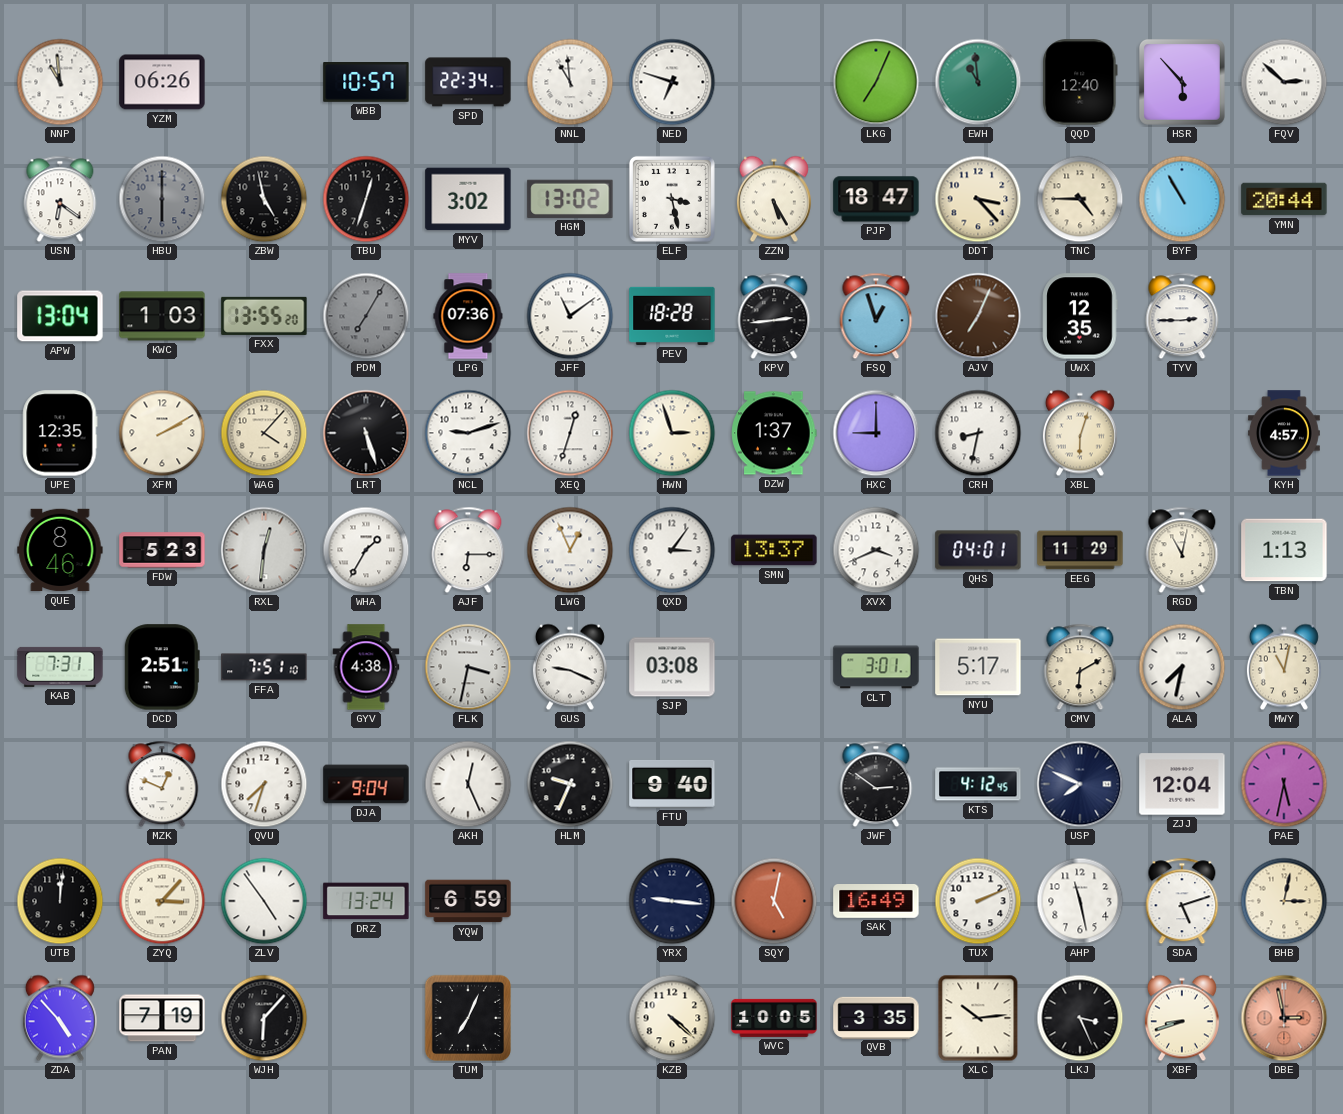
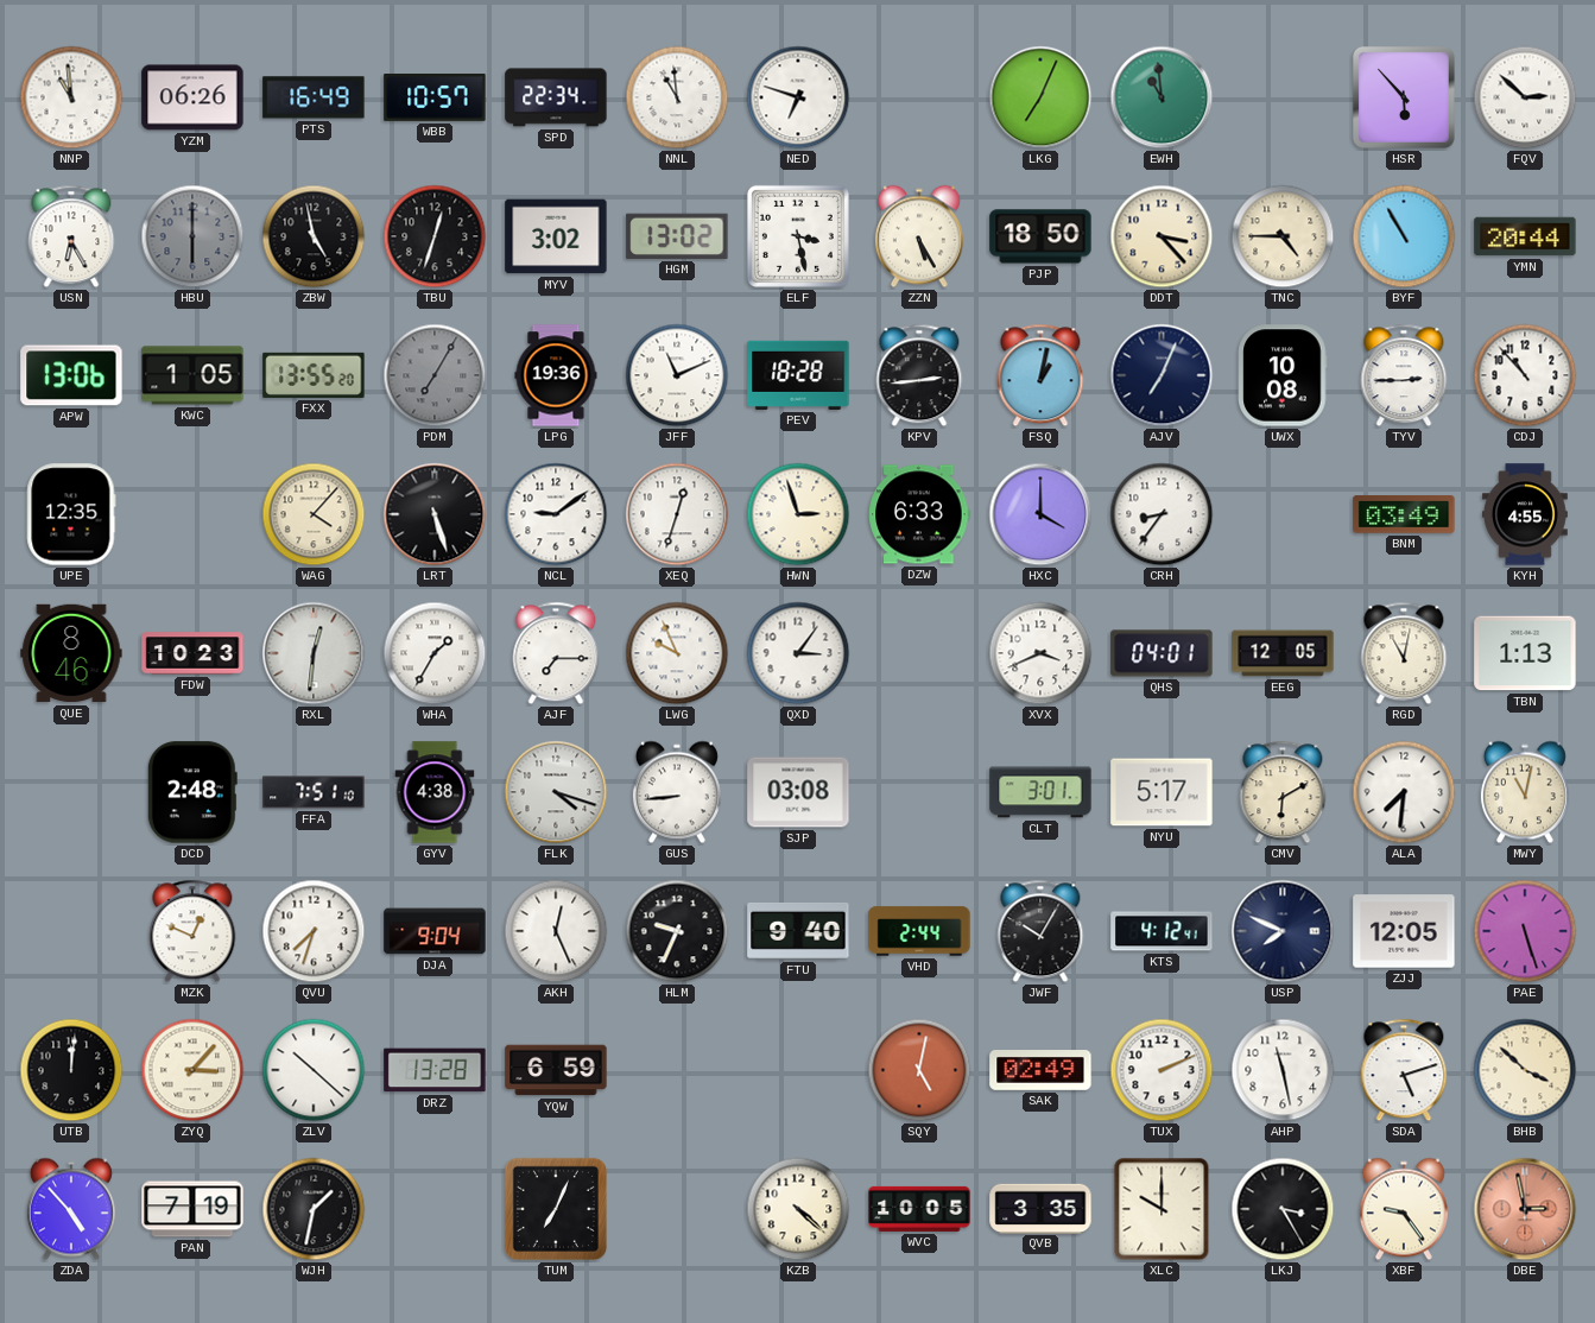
PTS: none -> 16:49 (314, 97)
QQD: 12:40 -> none (1080, 82)
USN: 6:21 -> 6:25 (71, 236)
PJP: 18:47 -> 18:50 (1040, 236)
APW: 13:04 -> 13:06 (71, 375)
KWC: 1:03 -> 1:05 (192, 375)
LPG: 07:36 -> 19:36 (556, 375)
JFF: 11:09 -> 11:11 (677, 375)
FSQ: 12:57 -> 1:02 (1040, 375)
AJV dial: brown -> navy (1162, 375)
UWX: 12:35 -> 10:08 (1283, 375)
CDJ: none -> 10:53 (1525, 375)
XFM: 2:10 -> none (162, 433)
NCL: 9:12 -> 9:09 (556, 514)
DZW: 1:37 -> 6:33 (919, 514)
HXC: 9:00 -> 4:00 (1040, 514)
CRH: 8:32 -> 8:36 (1162, 514)
XBL: 6:03 -> none (1080, 433)
BNM: none -> 03:49 (1404, 514)
KYH: 4:57 -> 4:55 (1525, 514)
FDW: 5:23 -> 10:23 (192, 653)
AJF: 6:15 -> 7:15 (556, 653)
LWG: 12:56 -> 9:56 (677, 653)
SMN: 13:37 -> none (774, 550)
EEG: 11:29 -> 12:05 (1283, 653)
KAB: 7:31 -> none (60, 667)
DCD: 2:51 -> 2:48 (192, 792)
FLK: 3:32 -> 4:18 (556, 792)
GUS: 9:19 -> 8:44 (677, 792)
ALA: 7:32 -> 7:31 (1404, 792)
VHD: none -> 2:44 (919, 931)
JWF: 2:51 -> 10:05 (1040, 931)
KTS: 4:12:45 -> 4:12:41 (1162, 931)
ZJJ: 12:04 -> 12:05 (1404, 931)
PAE: 5:32 -> 5:27 (1525, 931)
ZLV: 4:54 -> 10:22 (314, 1070)
DRZ: 13:24 -> 13:28 (435, 1070)
YRX: 9:16 -> none (672, 901)
SAK: 16:49 -> 02:49 (1040, 1071)
BHB: 3:02 -> 3:52 (1525, 1070)
WJH: 6:07 -> 1:32 (314, 1209)
XLC: 10:14 -> 10:00 (1162, 1209)
LKJ: 3:26 -> 3:25 (1283, 1209)
XBF: 8:42 -> 9:24 (1404, 1209)
